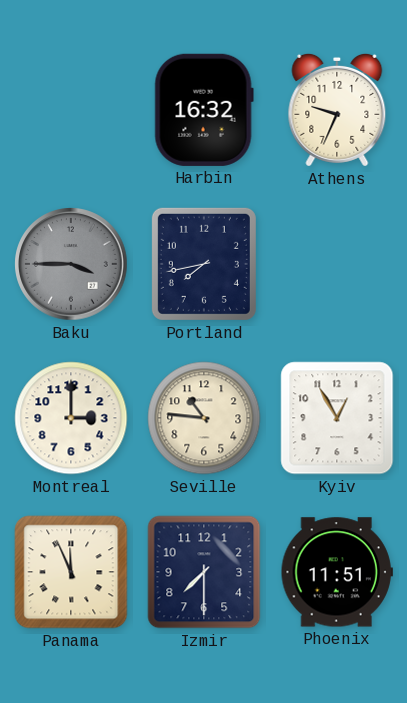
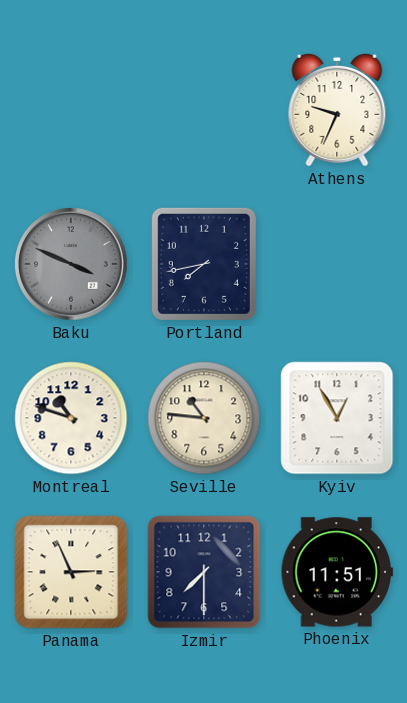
Harbin: 16:32 -> none (204, 110)
Baku: 3:45 -> 3:49 (71, 264)
Montreal: 3:00 -> 10:48 (71, 418)
Panama: 11:56 -> 2:56 (71, 572)
